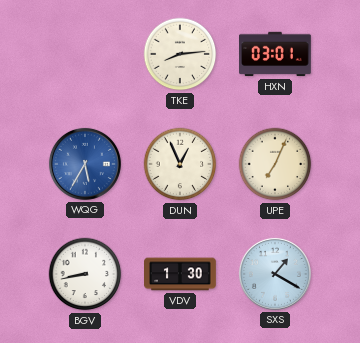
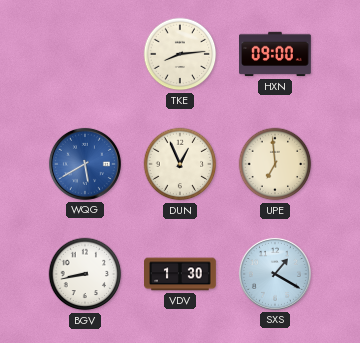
HXN: 03:01 -> 09:00 (276, 54)
WQG: 5:35 -> 5:40 (85, 164)
UPE: 7:04 -> 6:59 (275, 164)
